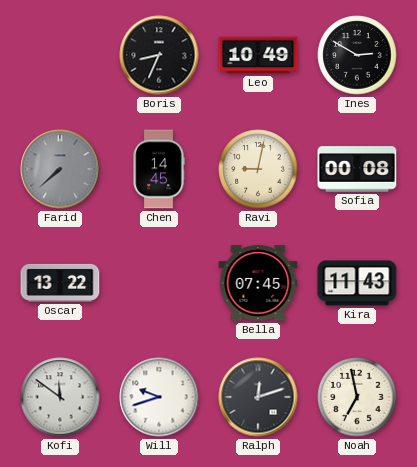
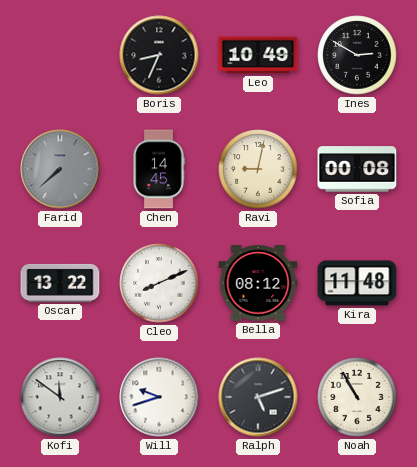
Cleo: none -> 8:11 (159, 283)
Bella: 07:45 -> 08:12 (258, 283)
Kira: 11:43 -> 11:48 (357, 283)
Ralph: 12:12 -> 5:12 (258, 397)
Noah: 6:58 -> 10:55 (357, 397)
